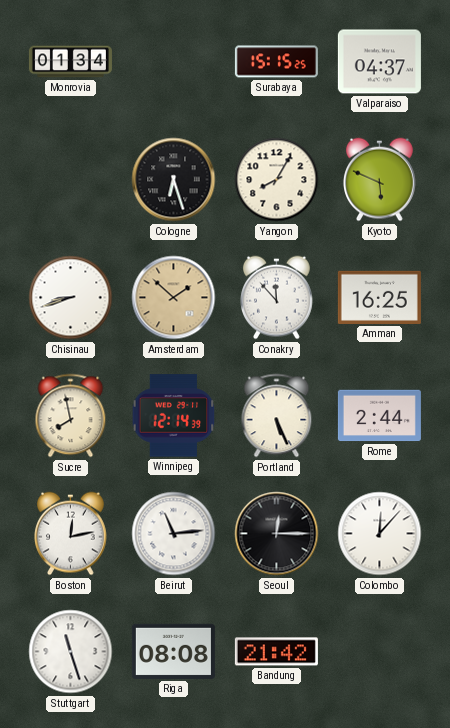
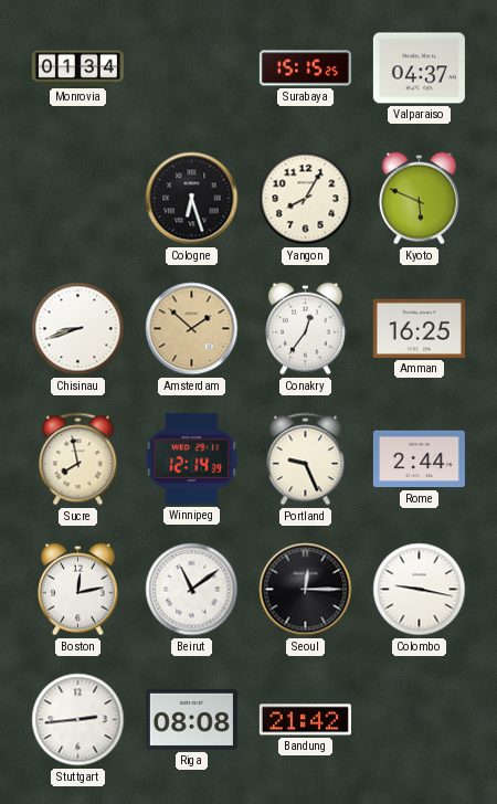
Conakry: 11:53 -> 12:36 (306, 329)
Portland: 5:26 -> 9:26 (306, 459)
Beirut: 11:14 -> 11:09 (192, 590)
Colombo: 12:07 -> 9:17 (420, 590)
Stuttgart: 11:27 -> 2:44 (78, 720)
